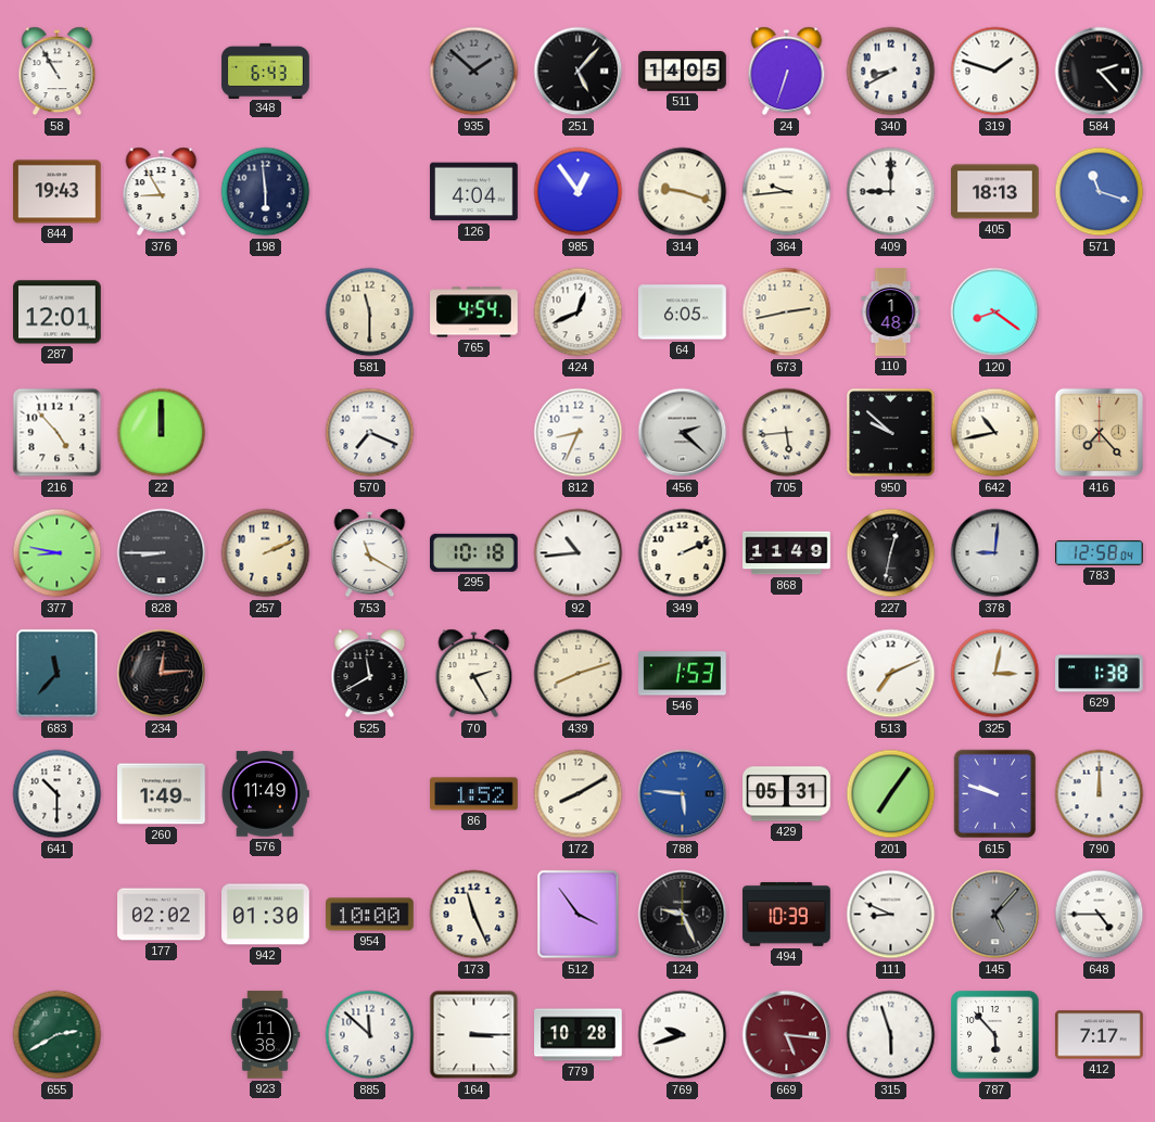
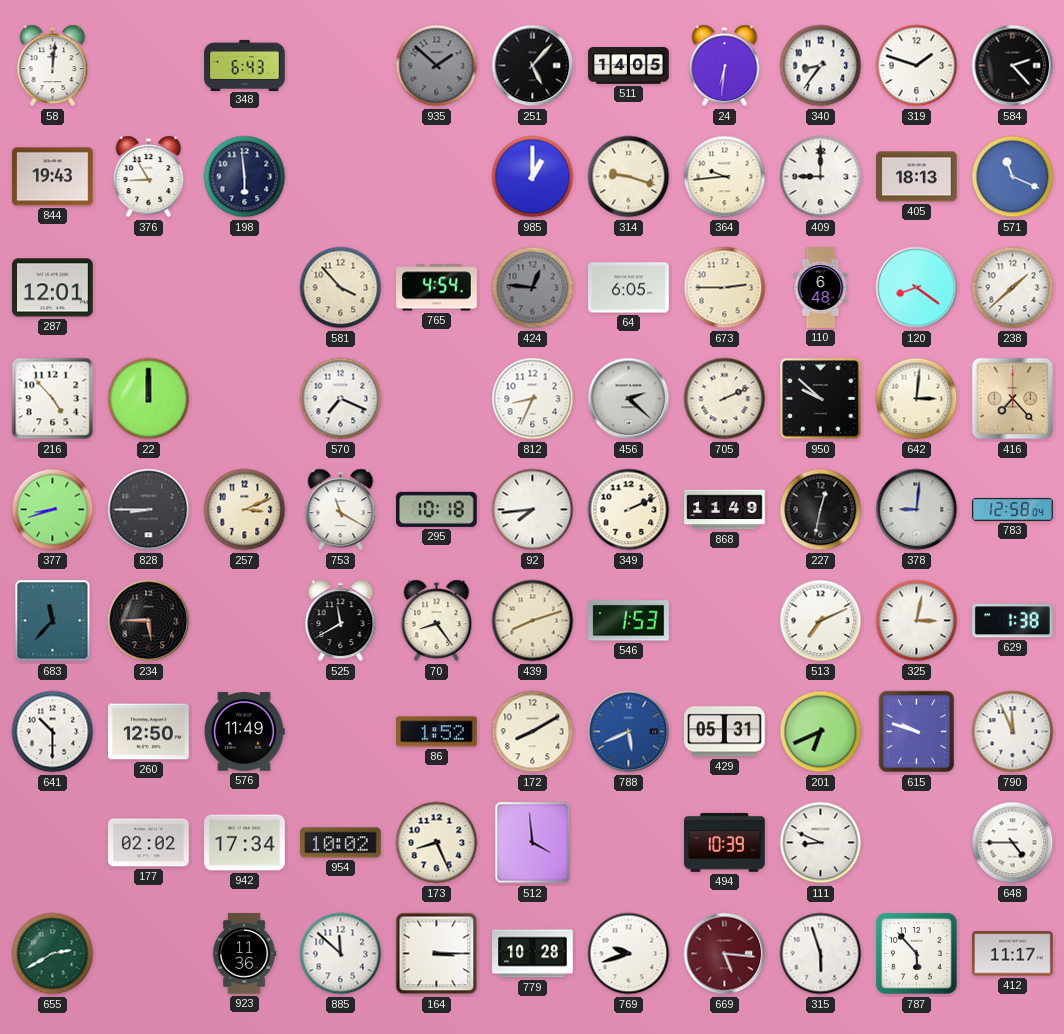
58: 10:55 -> 12:01 (53, 66)
24: 6:33 -> 6:31 (725, 66)
340: 8:40 -> 8:36 (821, 66)
126: 4:04 -> none (474, 192)
985: 12:54 -> 1:00 (533, 177)
571: 11:18 -> 11:19 (1013, 177)
581: 11:30 -> 3:53 (341, 288)
424: 12:41 -> 12:46 (533, 288)
424 dial: white -> grey (533, 288)
673: 2:43 -> 2:45 (725, 288)
110: 1:48 -> 6:48 (821, 288)
238: none -> 1:38 (1013, 288)
705: 5:44 -> 2:11 (725, 399)
642: 10:43 -> 3:01 (917, 399)
377: 8:47 -> 8:42 (53, 510)
257: 2:11 -> 3:11 (245, 510)
92: 10:44 -> 7:44 (533, 510)
234: 12:14 -> 5:45 (149, 621)
70: 2:25 -> 8:24 (437, 621)
260: 1:49 -> 12:50 (149, 732)
788: 5:46 -> 5:41 (629, 732)
201: 7:06 -> 6:41 (821, 732)
790: 12:00 -> 11:56 (1013, 732)
942: 01:30 -> 17:34 (245, 843)
954: 10:00 -> 10:02 (341, 843)
173: 11:26 -> 8:26 (437, 843)
512: 3:54 -> 3:59 (533, 843)
124: 9:26 -> none (683, 915)
145: 5:07 -> none (995, 915)
923: 11:38 -> 11:36 (244, 954)
412: 7:17 -> 11:17 (1013, 954)
